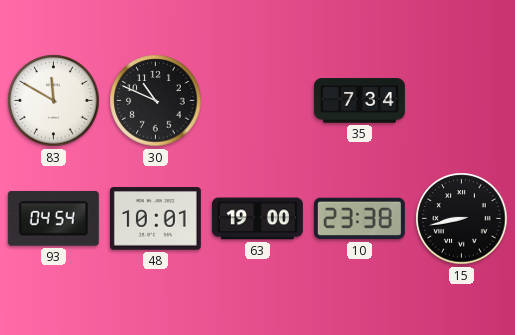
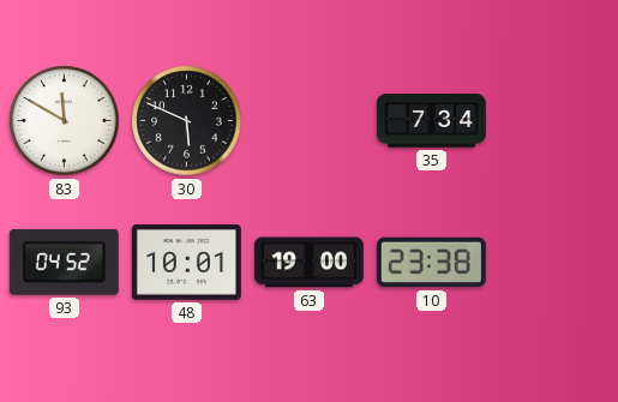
30: 10:49 -> 5:49 (187, 121)
93: 04:54 -> 04:52 (64, 262)
15: 8:43 -> none (462, 219)
